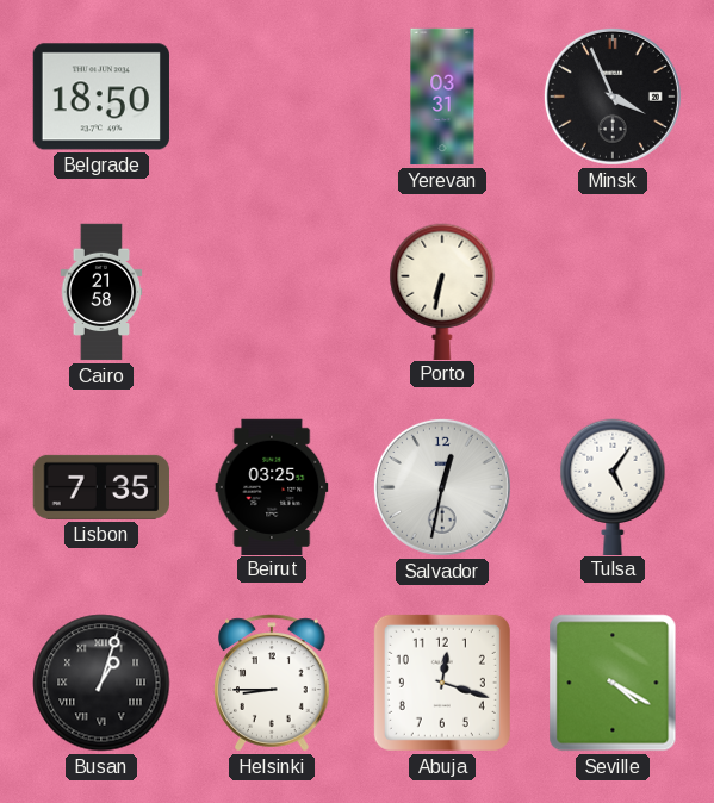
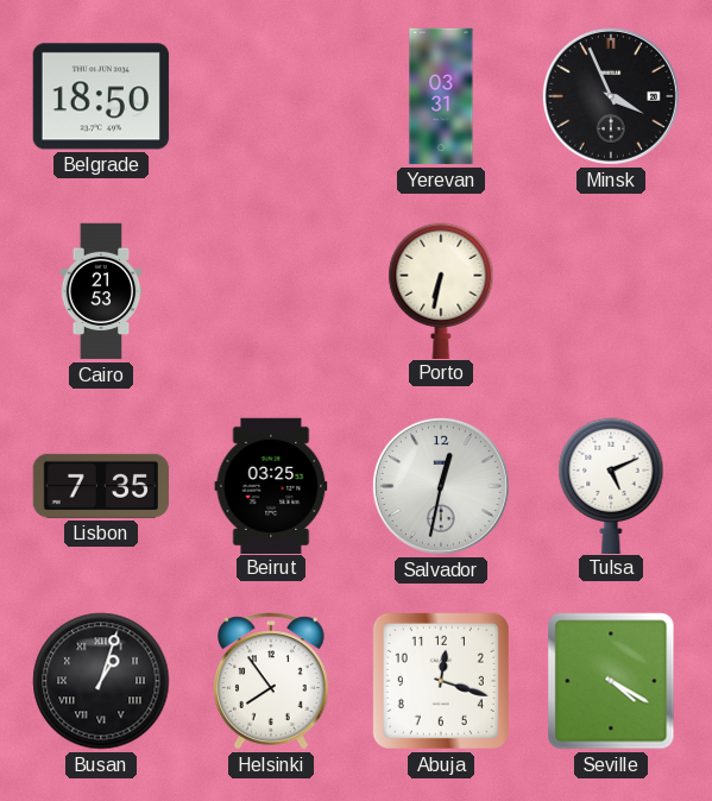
Cairo: 21:58 -> 21:53 (101, 291)
Tulsa: 5:06 -> 5:11 (611, 485)
Helsinki: 8:45 -> 7:54 (271, 681)
